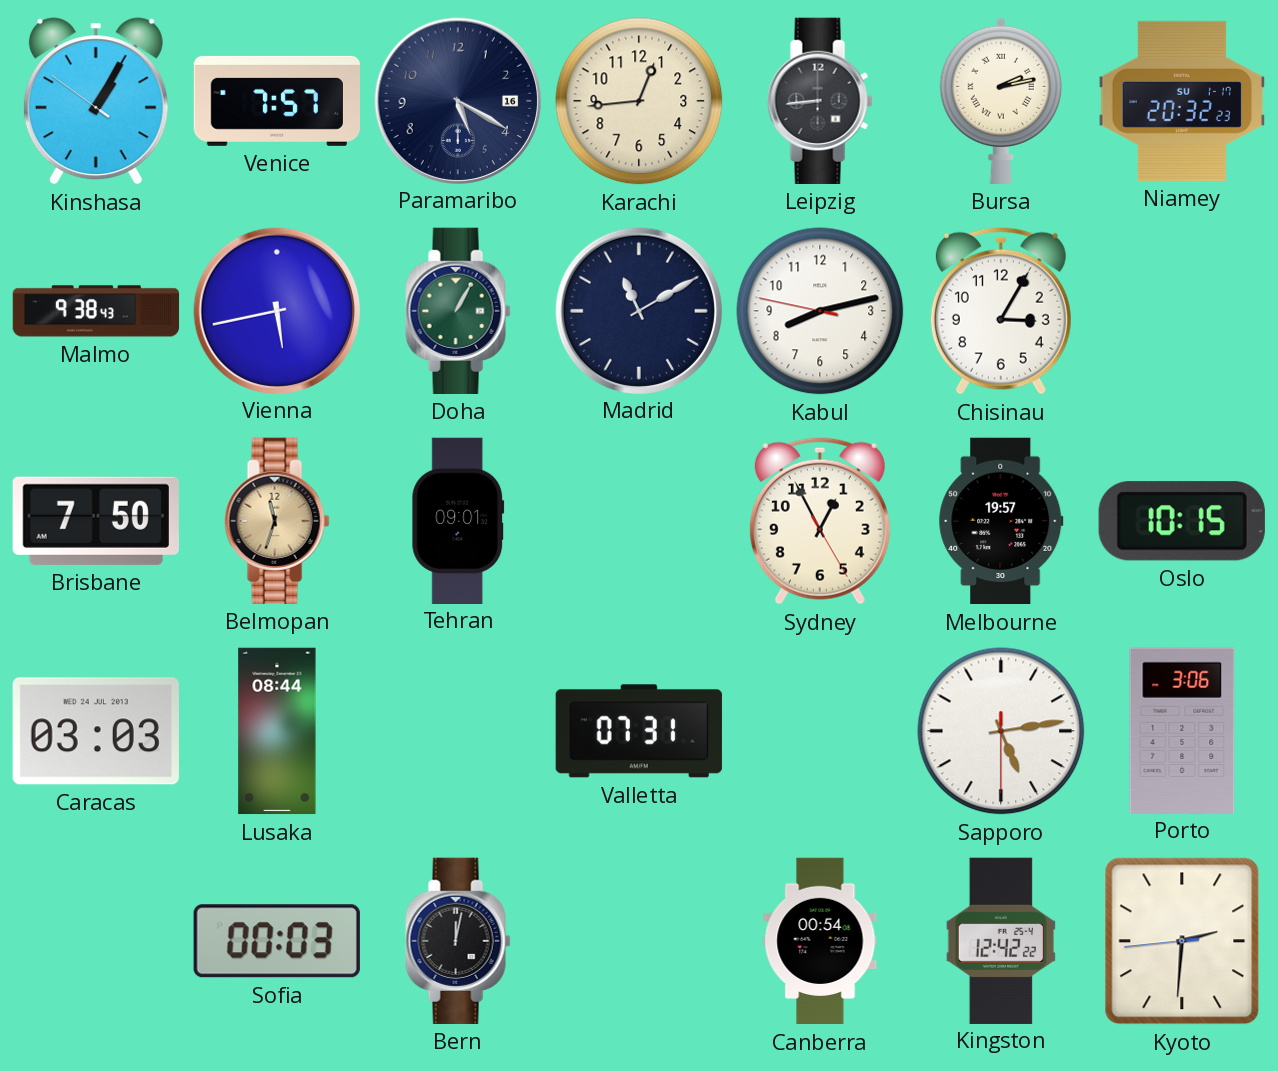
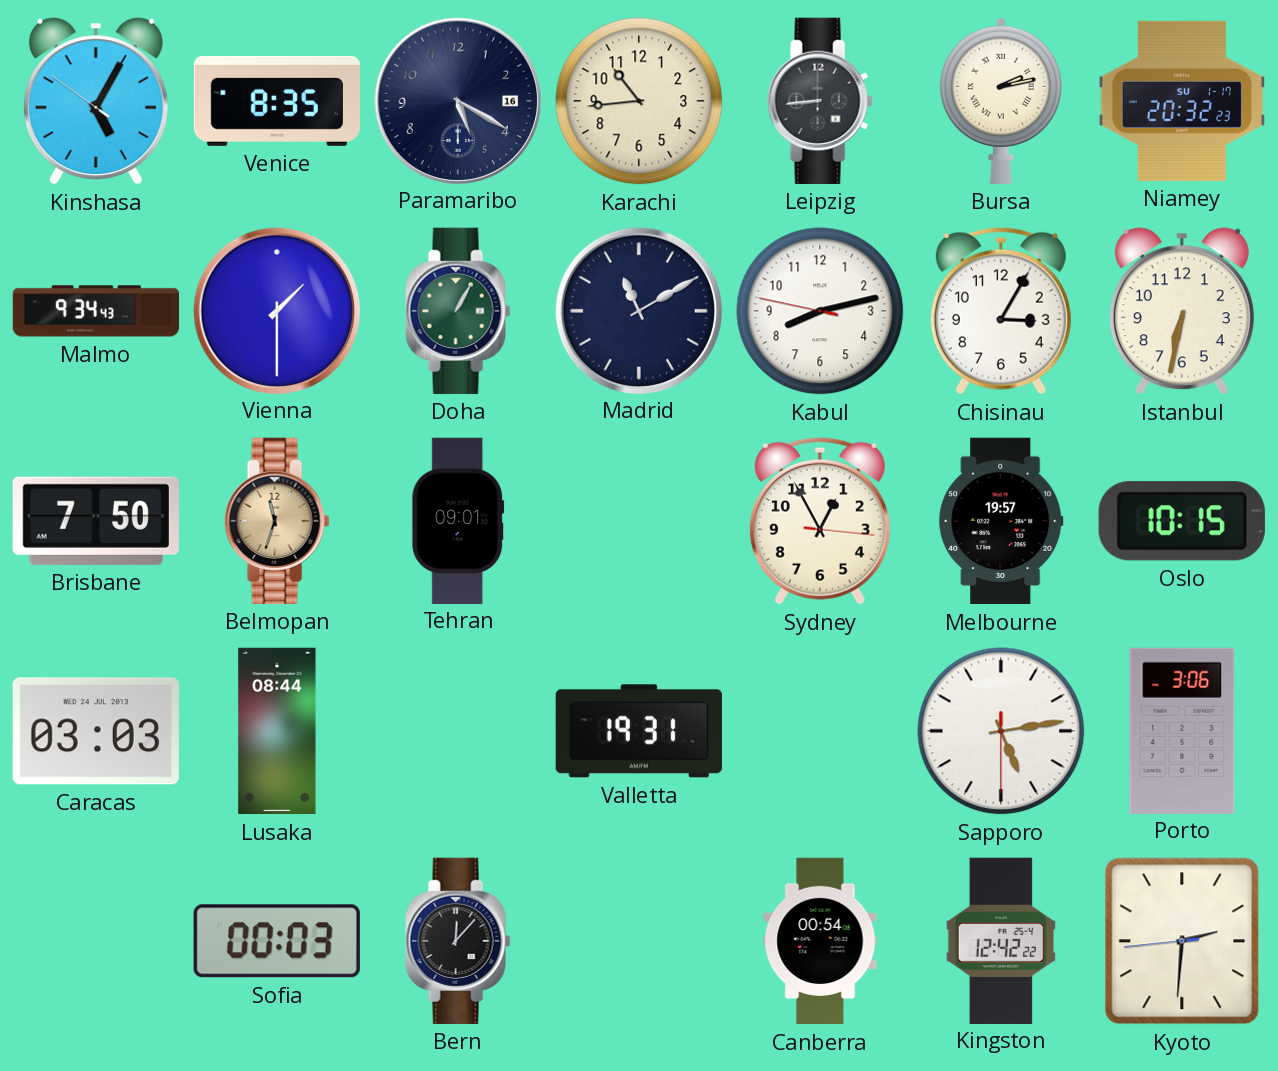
Kinshasa: 1:04 -> 5:04 (96, 101)
Venice: 7:57 -> 8:35 (276, 101)
Karachi: 12:44 -> 10:44 (639, 101)
Malmo: 9:38 -> 9:34 (96, 311)
Vienna: 5:43 -> 1:30 (276, 310)
Istanbul: none -> 6:32 (1182, 311)
Sydney: 12:55:25 -> 12:55:16 (820, 521)
Valletta: 07:31 -> 19:31 (639, 731)
Bern: 12:02 -> 12:07 (458, 941)
